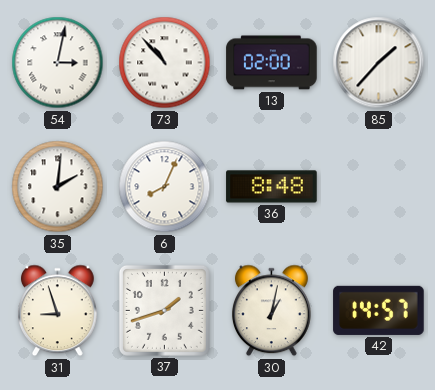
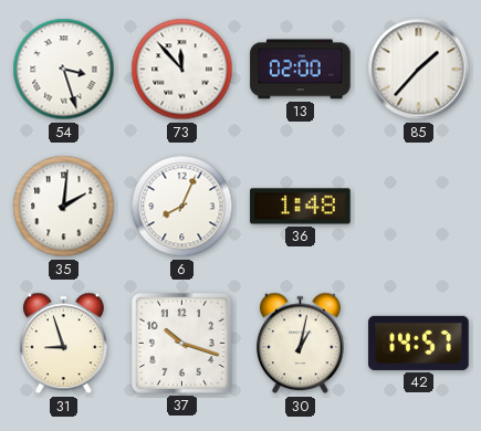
54: 3:02 -> 3:27 (64, 70)
73: 10:53 -> 11:53 (182, 70)
36: 8:48 -> 1:48 (301, 207)
37: 1:42 -> 10:18 (181, 343)
